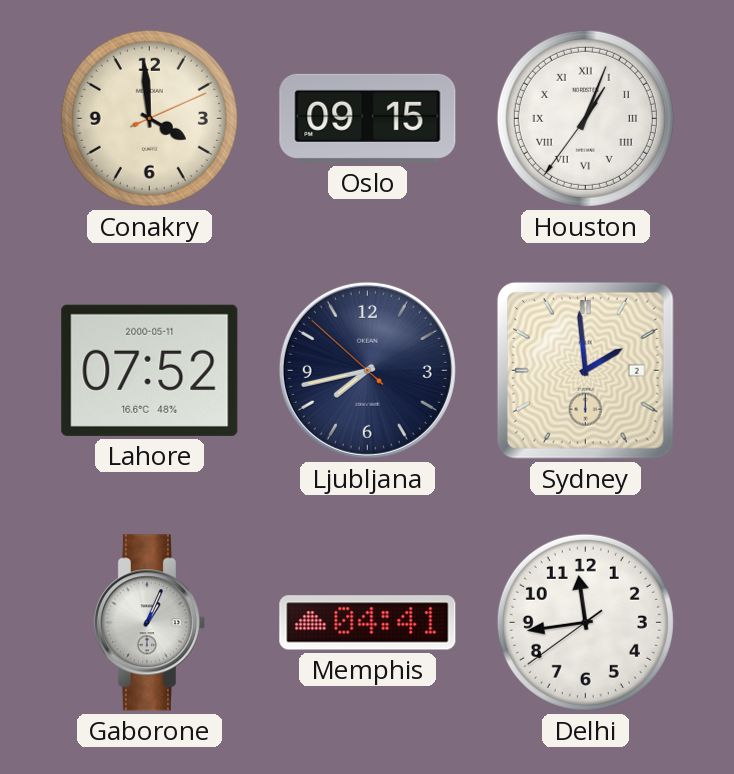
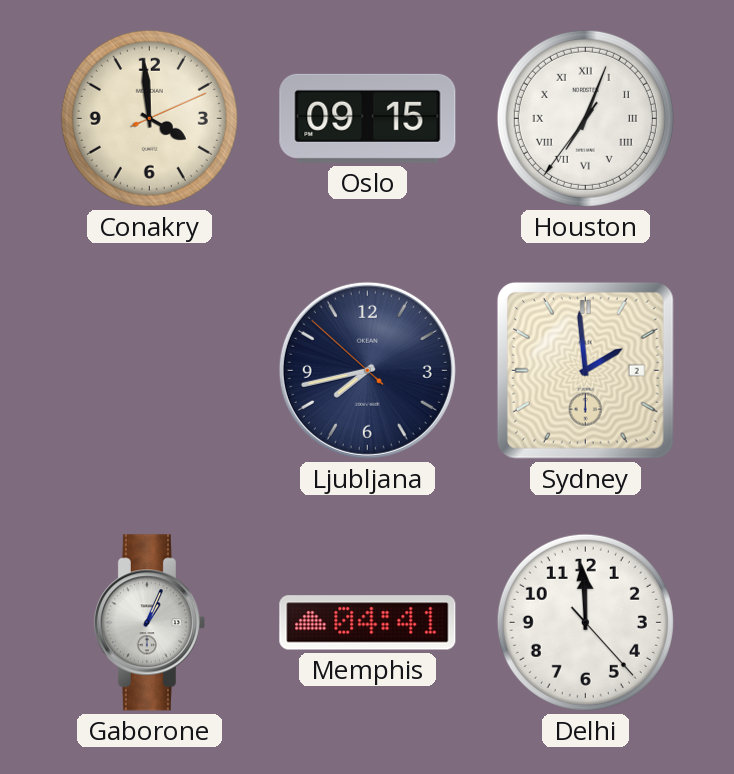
Houston: 1:03 -> 7:03 (585, 118)
Lahore: 07:52 -> none (150, 370)
Delhi: 11:43 -> 11:59 (585, 622)
